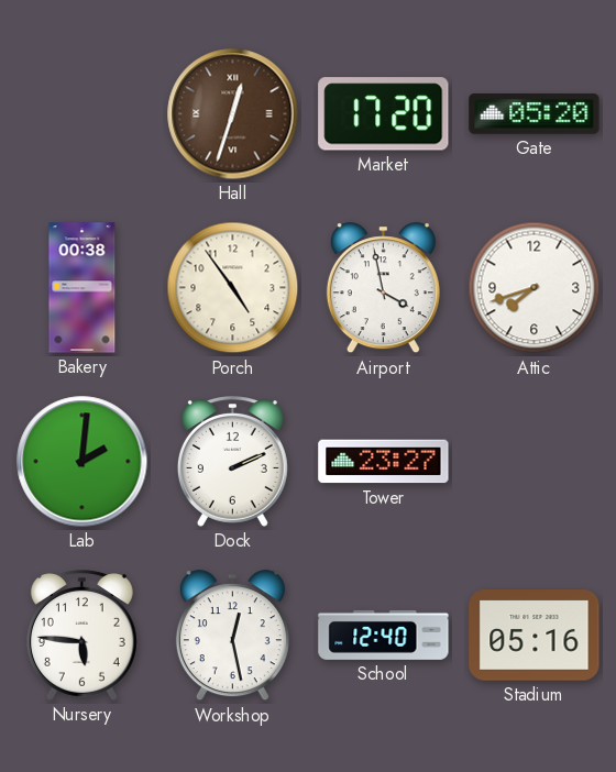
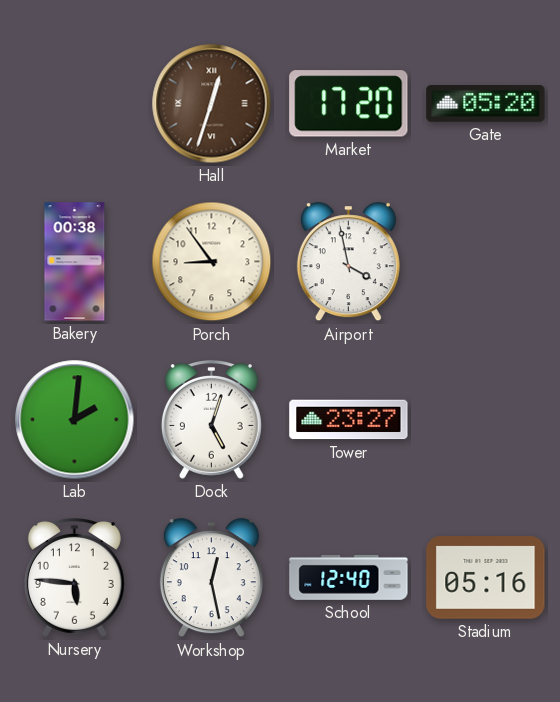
Porch: 4:54 -> 8:54 (212, 262)
Attic: 7:42 -> none (535, 288)
Dock: 2:11 -> 5:03 (211, 420)
